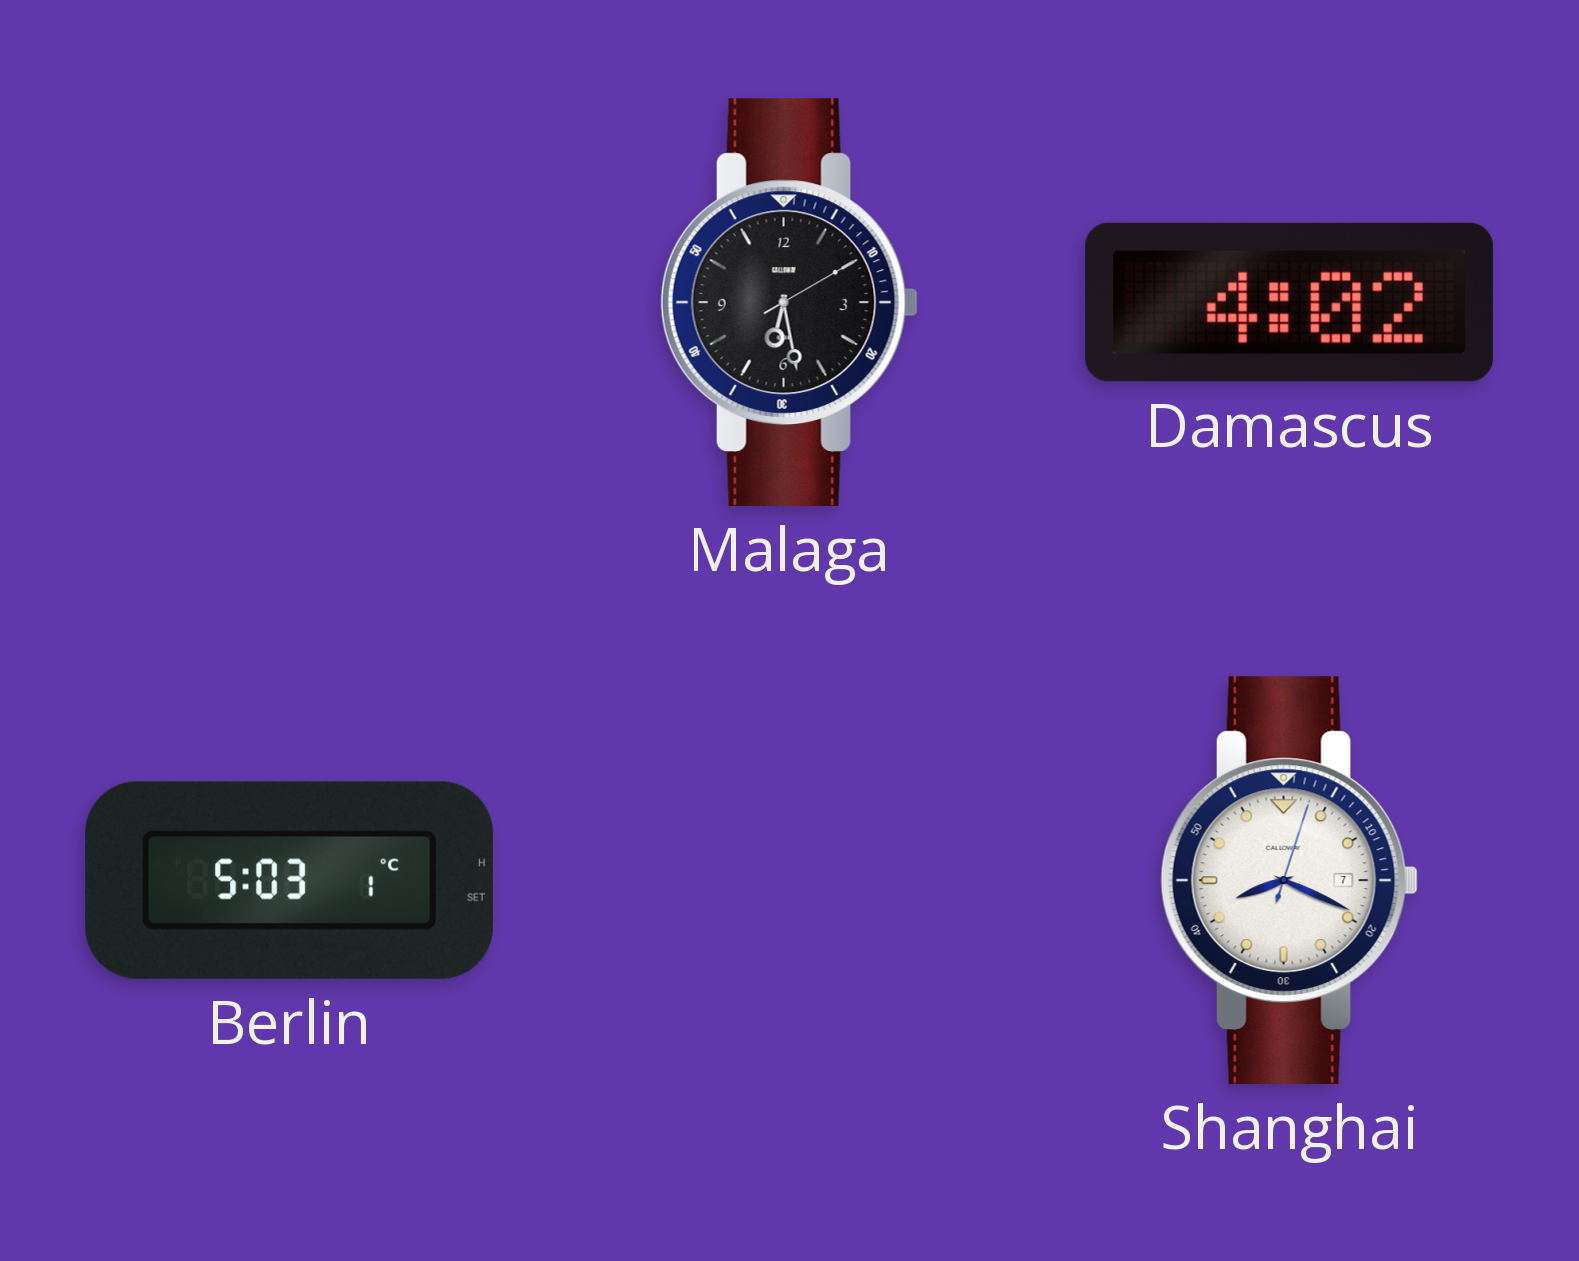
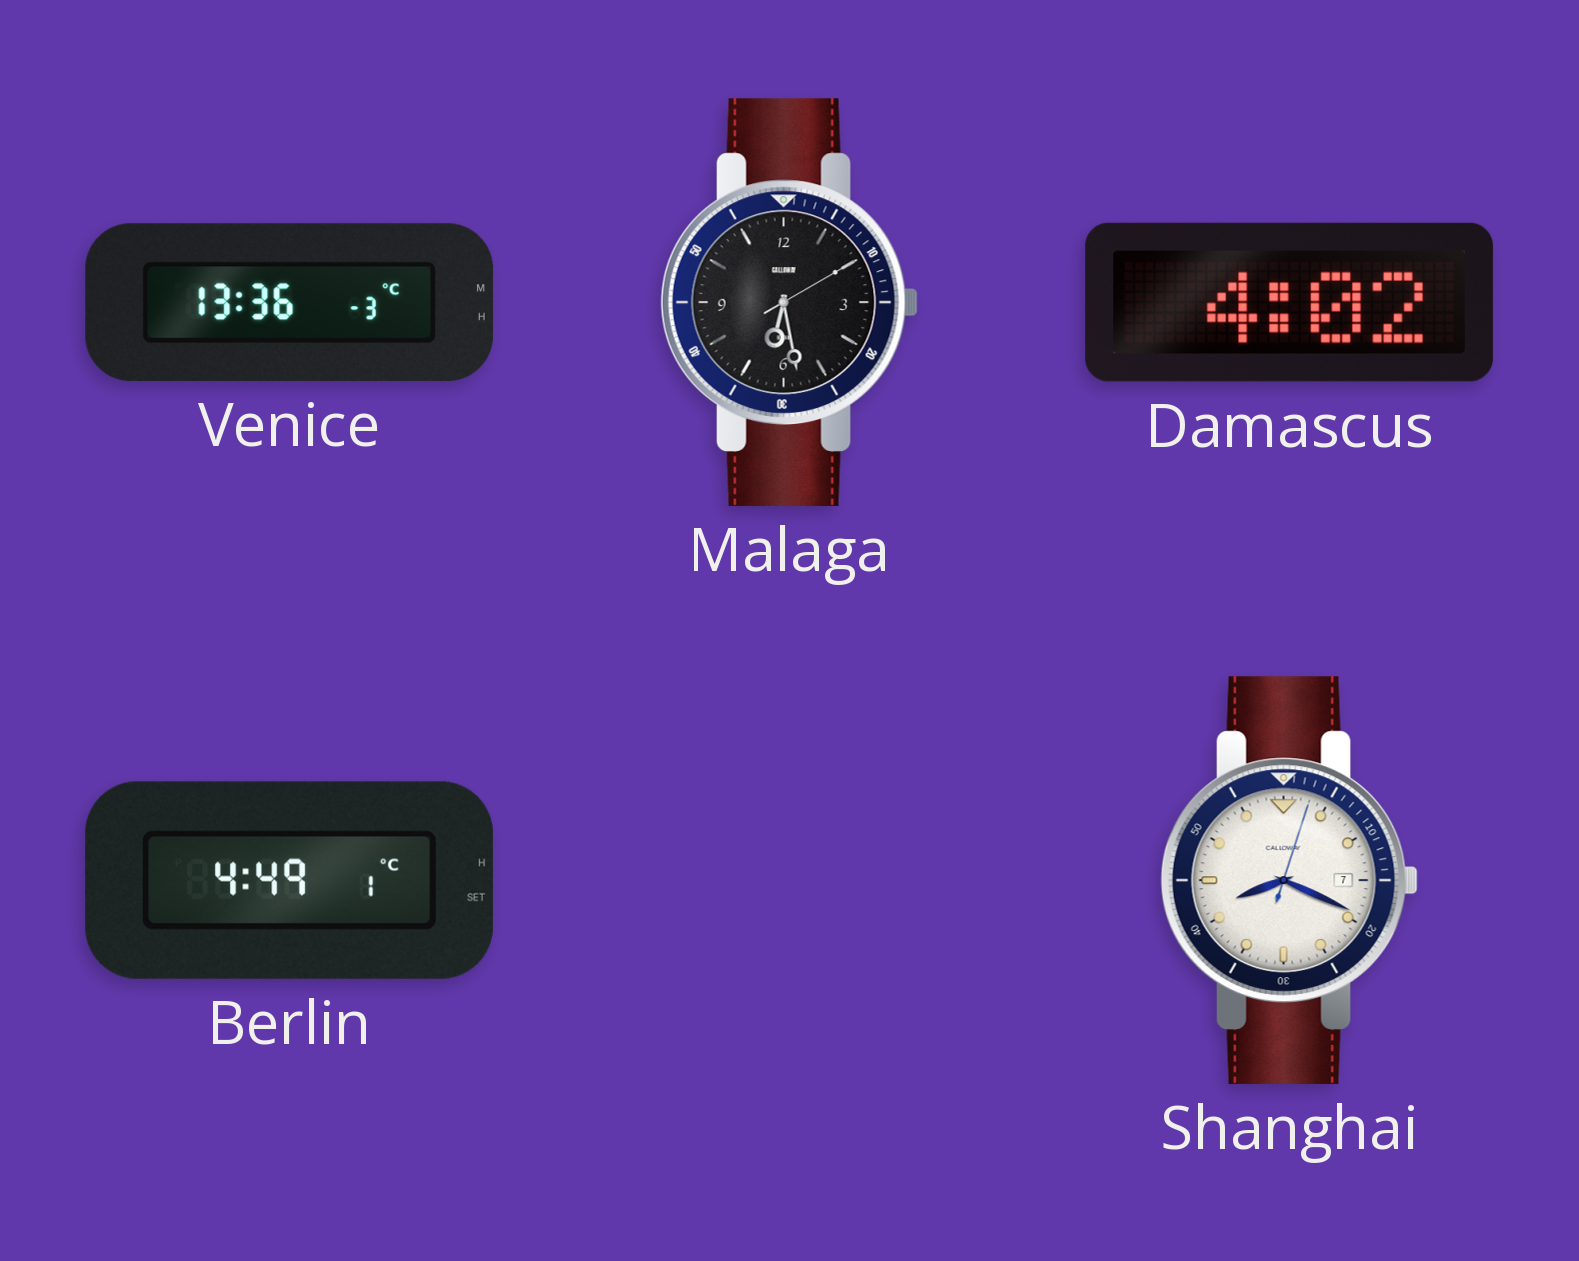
Venice: none -> 13:36 (289, 302)
Berlin: 5:03 -> 4:49 (289, 880)
